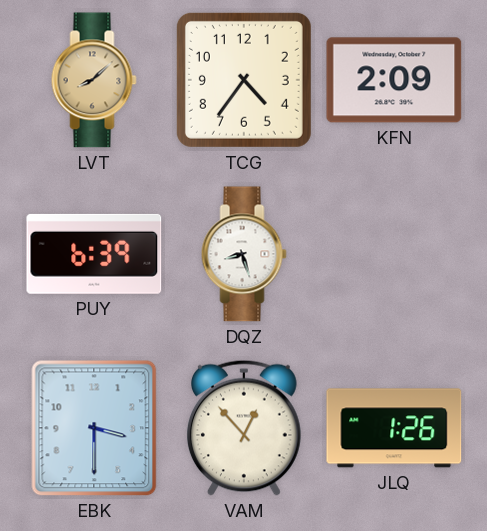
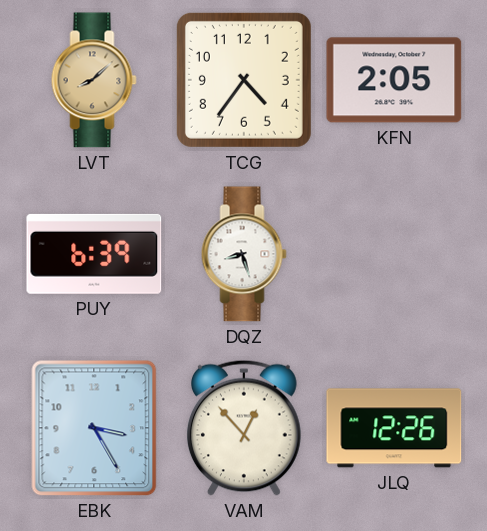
KFN: 2:09 -> 2:05 (394, 80)
EBK: 3:30 -> 3:25 (94, 428)
JLQ: 1:26 -> 12:26 (394, 428)
